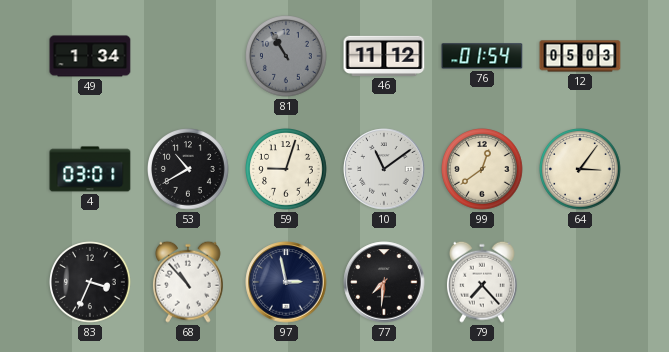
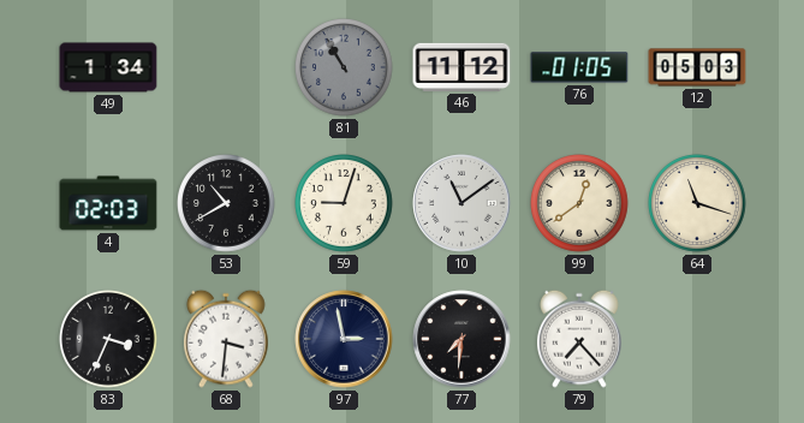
76: 01:54 -> 01:05 (579, 67)
4: 03:01 -> 02:03 (108, 203)
64: 3:06 -> 11:18 (697, 203)
68: 10:53 -> 3:31 (226, 339)
